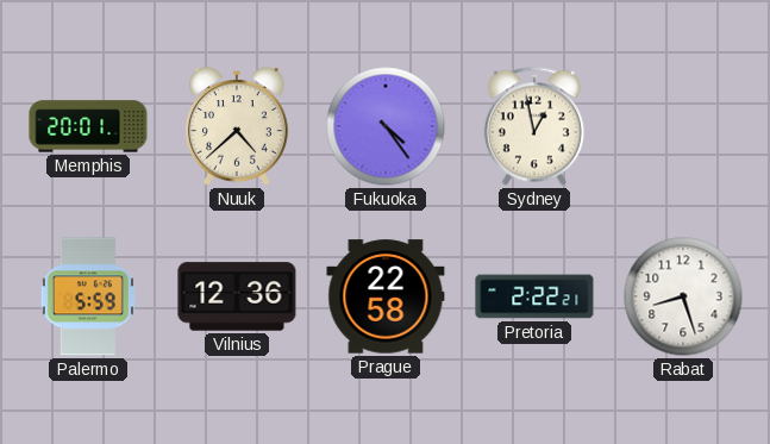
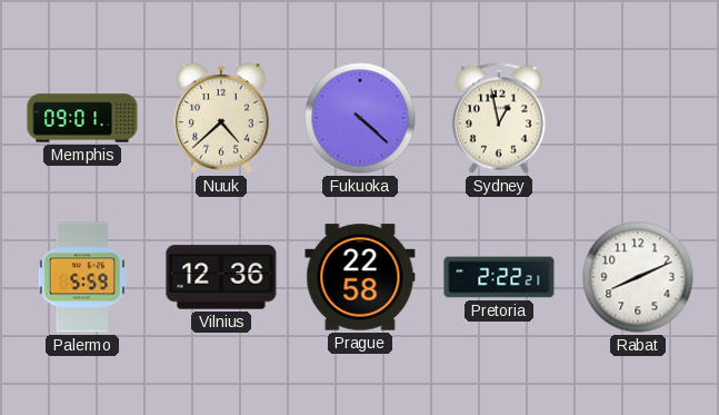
Memphis: 20:01 -> 09:01 (82, 118)
Fukuoka: 4:24 -> 4:22 (360, 118)
Rabat: 8:27 -> 8:11 (638, 277)
